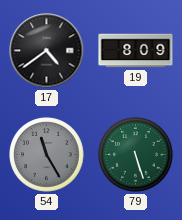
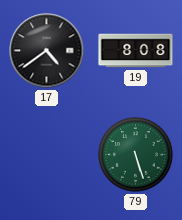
19: 8:09 -> 8:08 (136, 51)
54: 11:25 -> none (47, 155)
